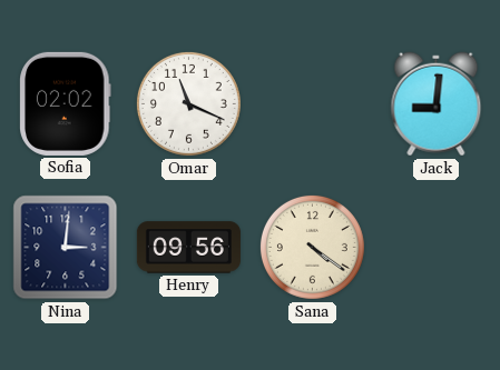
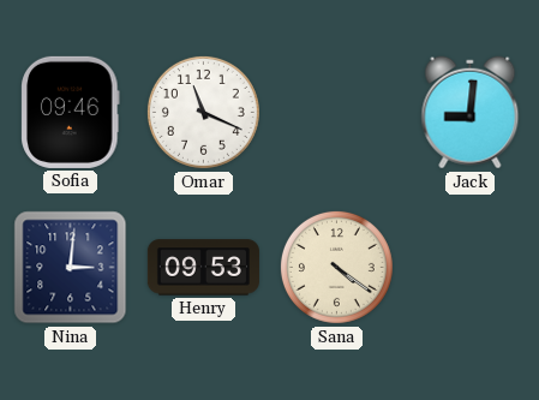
Sofia: 02:02 -> 09:46 (71, 112)
Henry: 09:56 -> 09:53 (203, 268)
